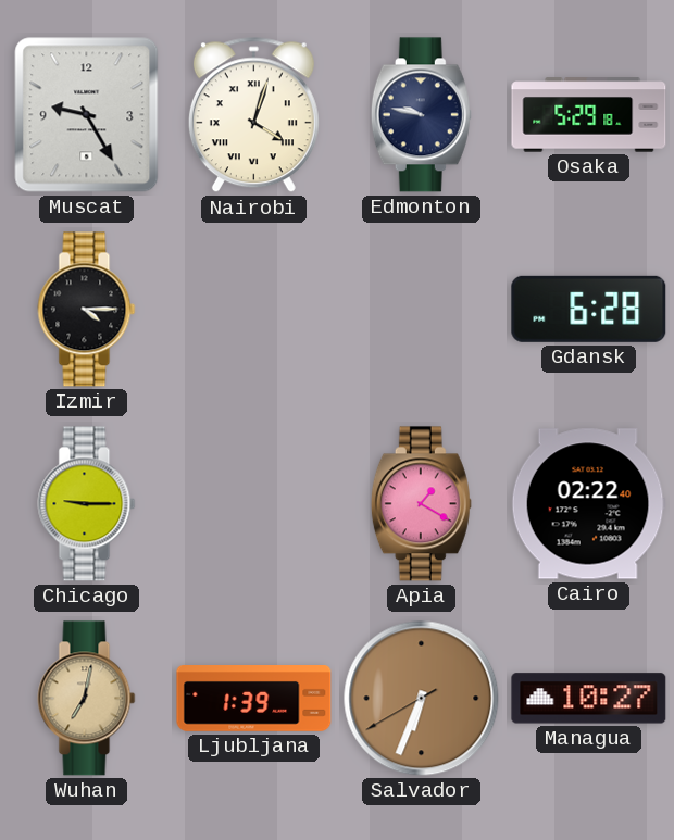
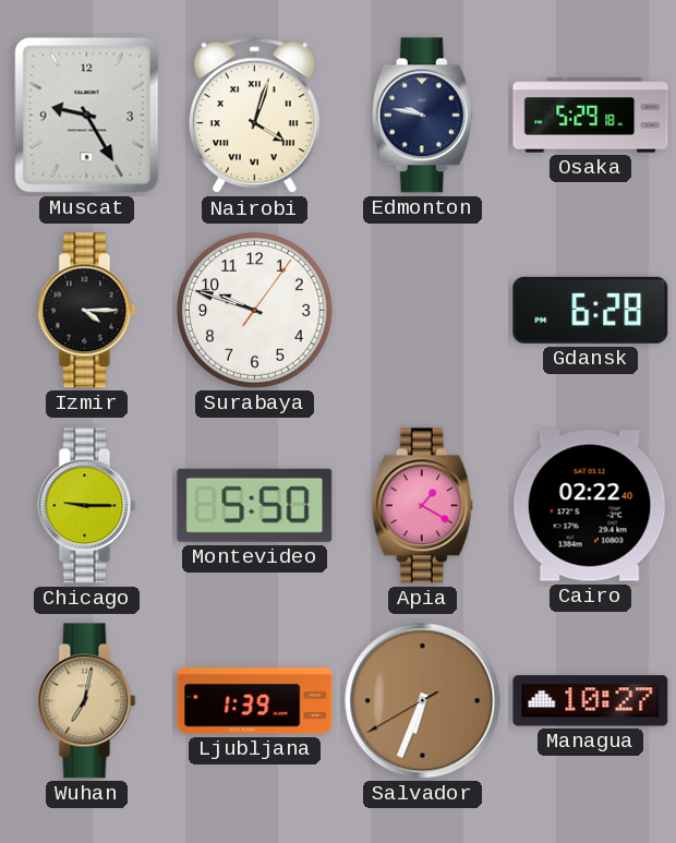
Surabaya: none -> 9:48 (255, 311)
Montevideo: none -> 5:50 (255, 505)
